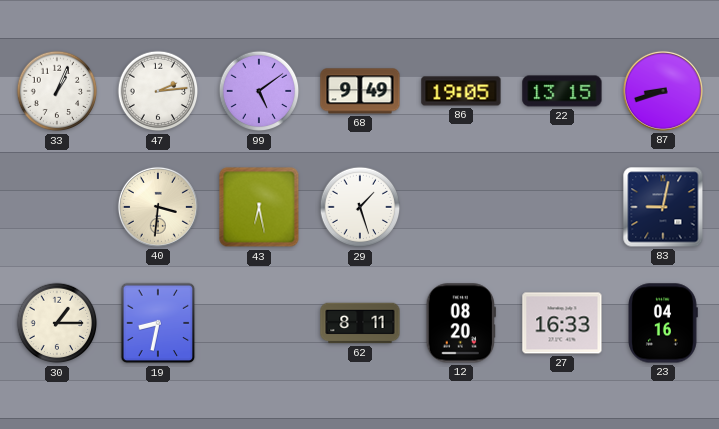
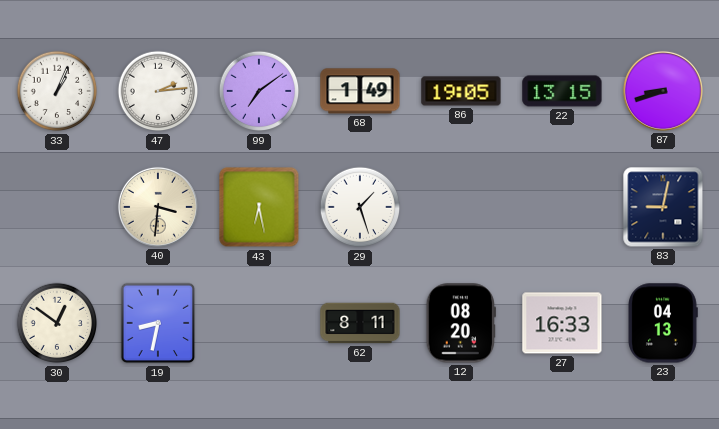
99: 5:09 -> 7:09 (259, 91)
68: 9:49 -> 1:49 (360, 91)
30: 1:15 -> 12:51 (57, 323)
23: 04:16 -> 04:13 (663, 323)
